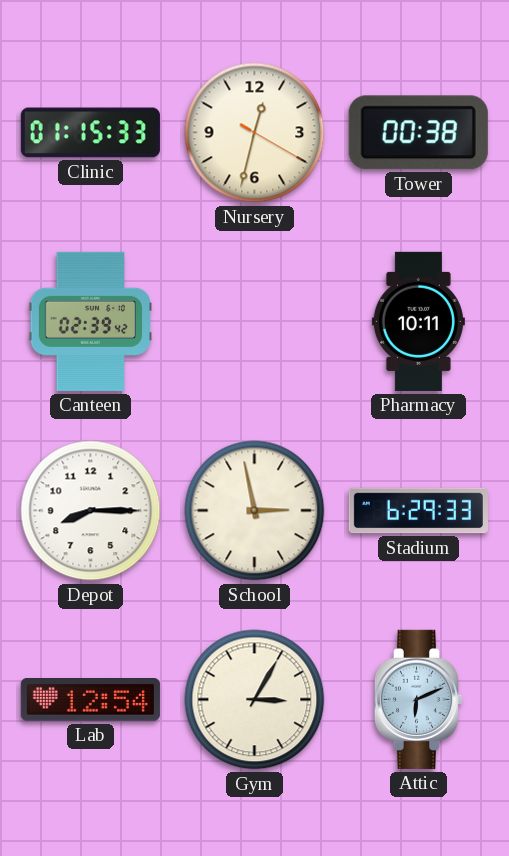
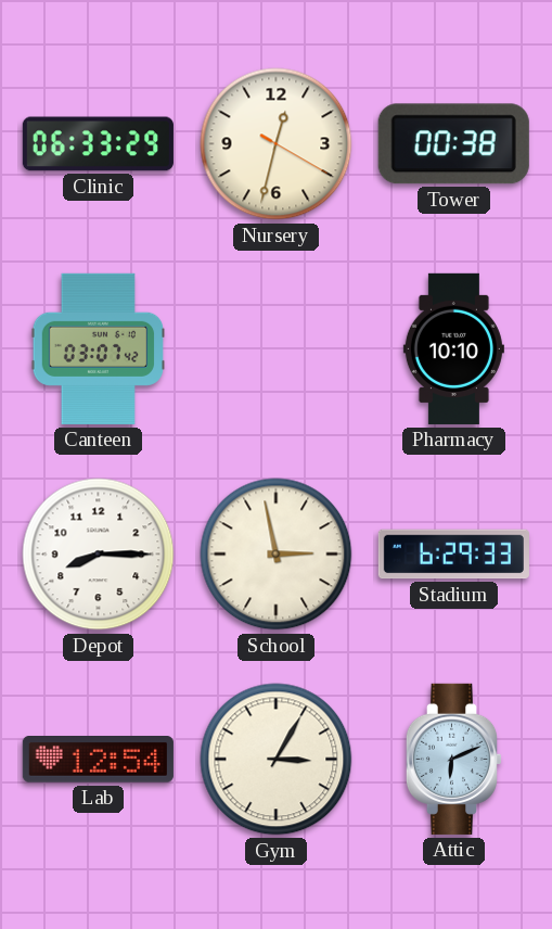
Clinic: 01:15 -> 06:33 (98, 144)
Canteen: 02:39 -> 03:07 (98, 348)
Pharmacy: 10:11 -> 10:10 (453, 348)
